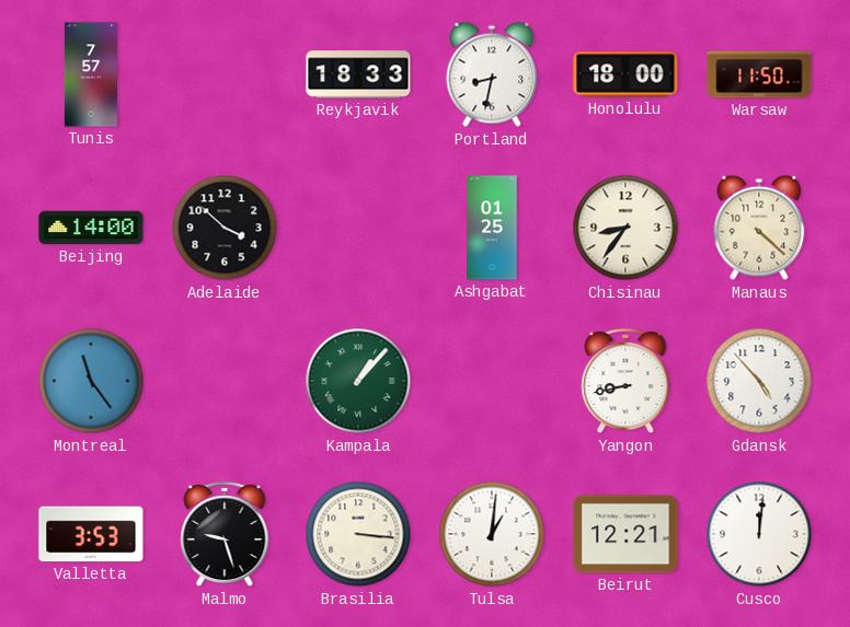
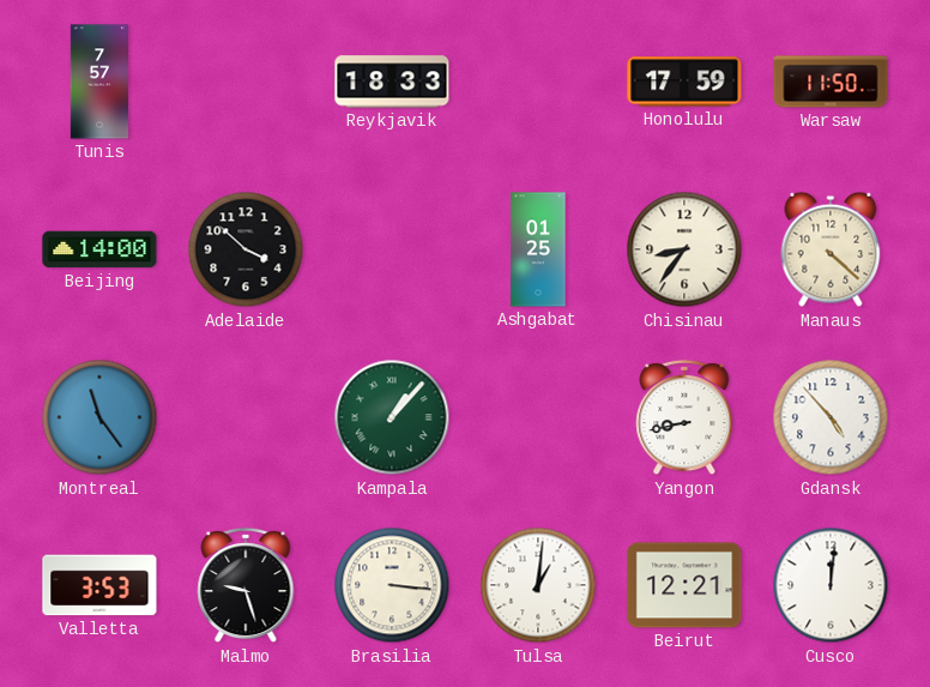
Portland: 8:32 -> none (492, 74)
Honolulu: 18:00 -> 17:59 (684, 82)
